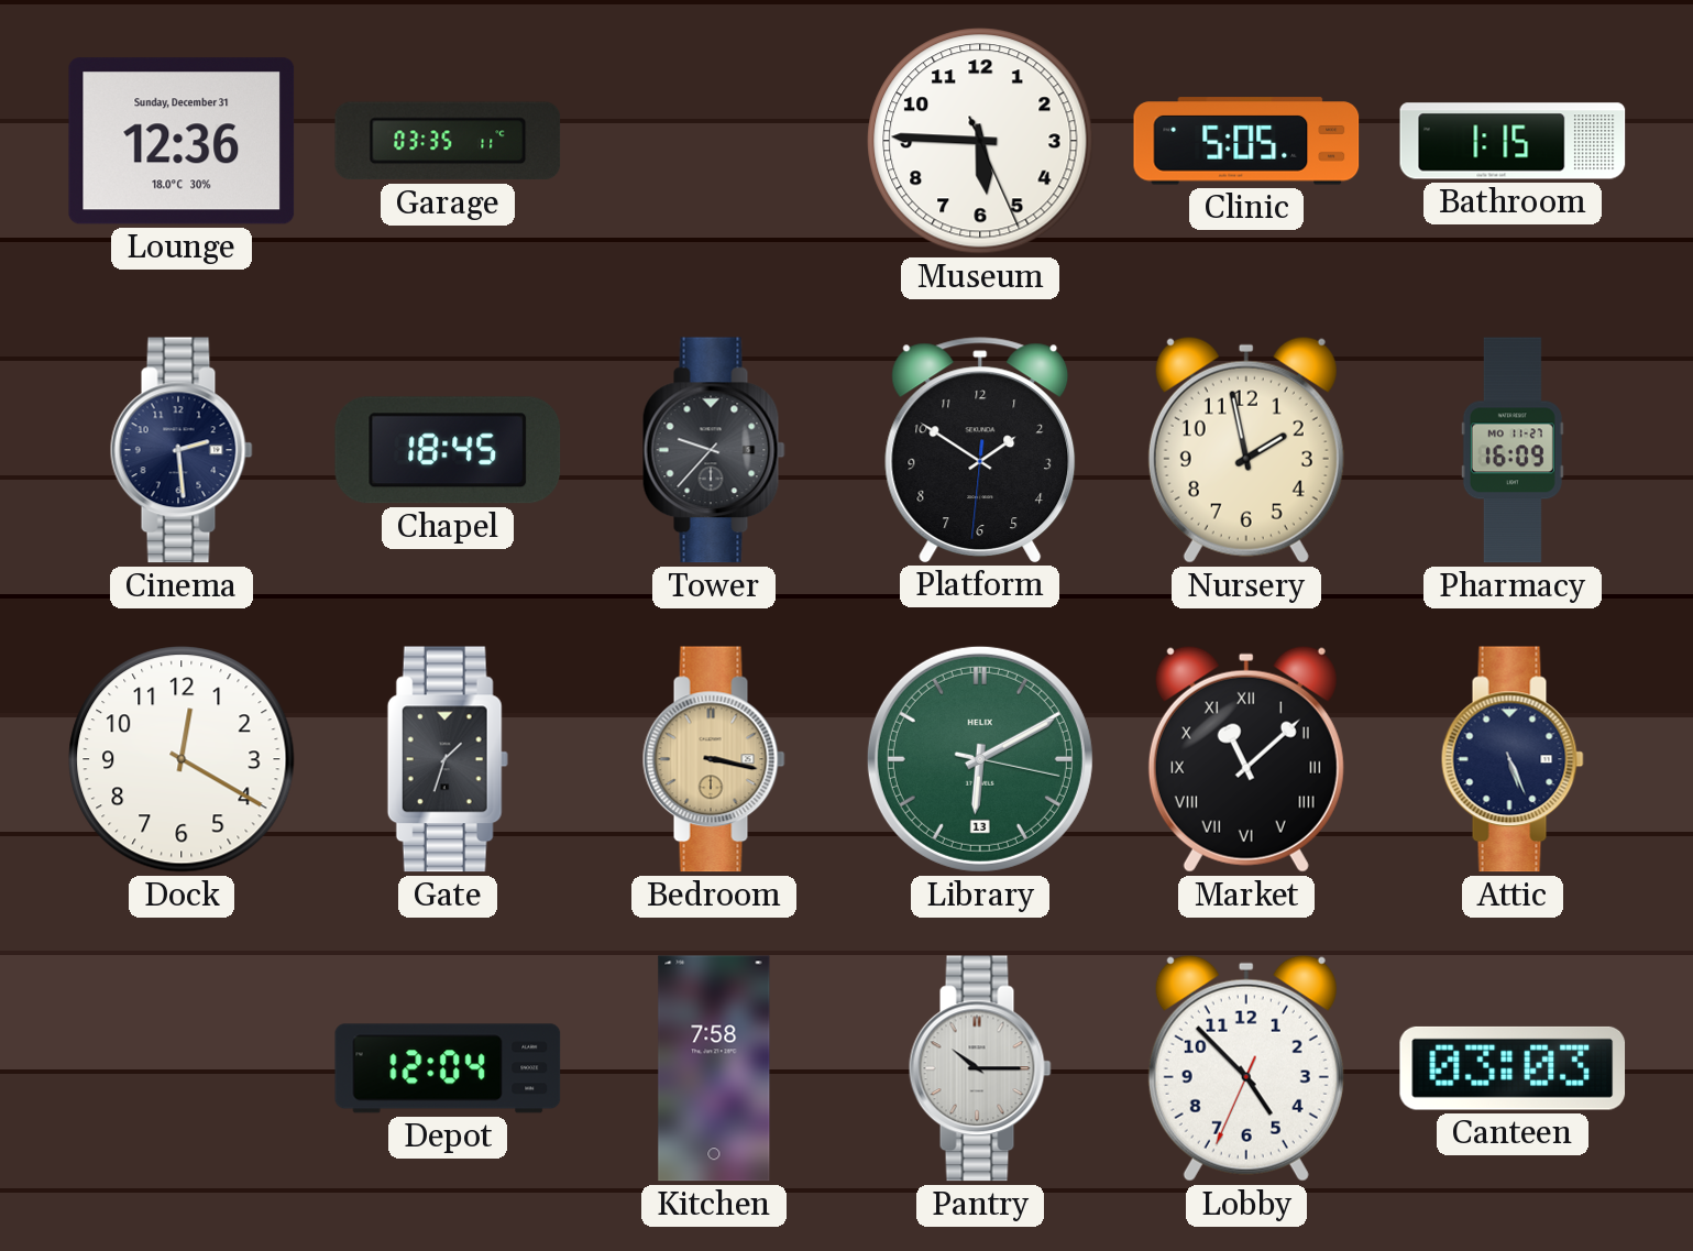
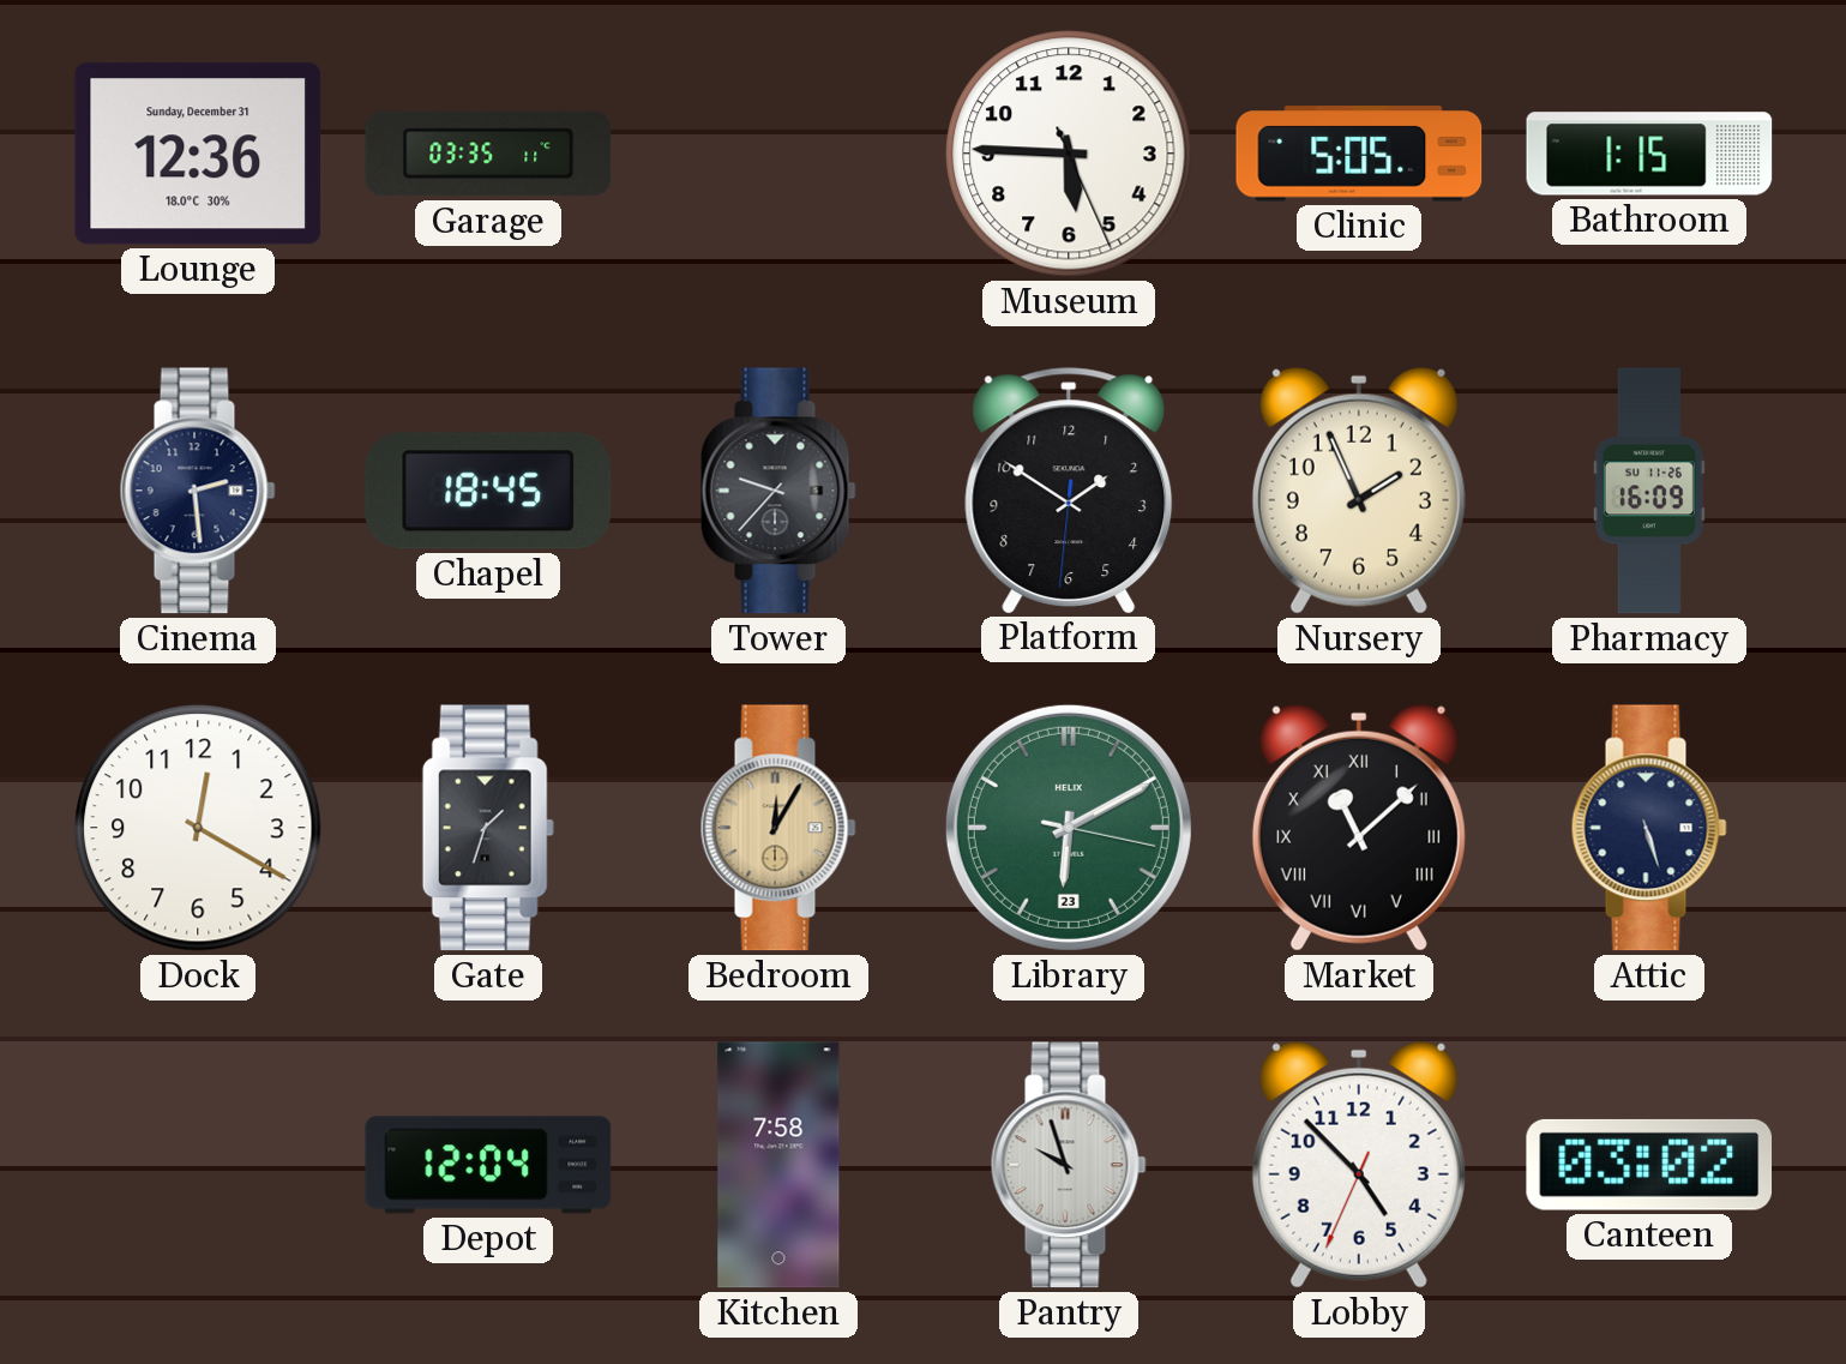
Nursery: 1:58 -> 1:56 (1359, 491)
Pharmacy date: MO 11-27 -> SU 11-26 (1649, 491)
Bedroom: 3:17 -> 12:05 (778, 828)
Library date: 13 -> 23 (1069, 828)
Attic: 5:26 -> 5:27 (1649, 828)
Pantry: 10:15 -> 9:57 (1069, 1165)
Canteen: 03:03 -> 03:02 (1649, 1165)
